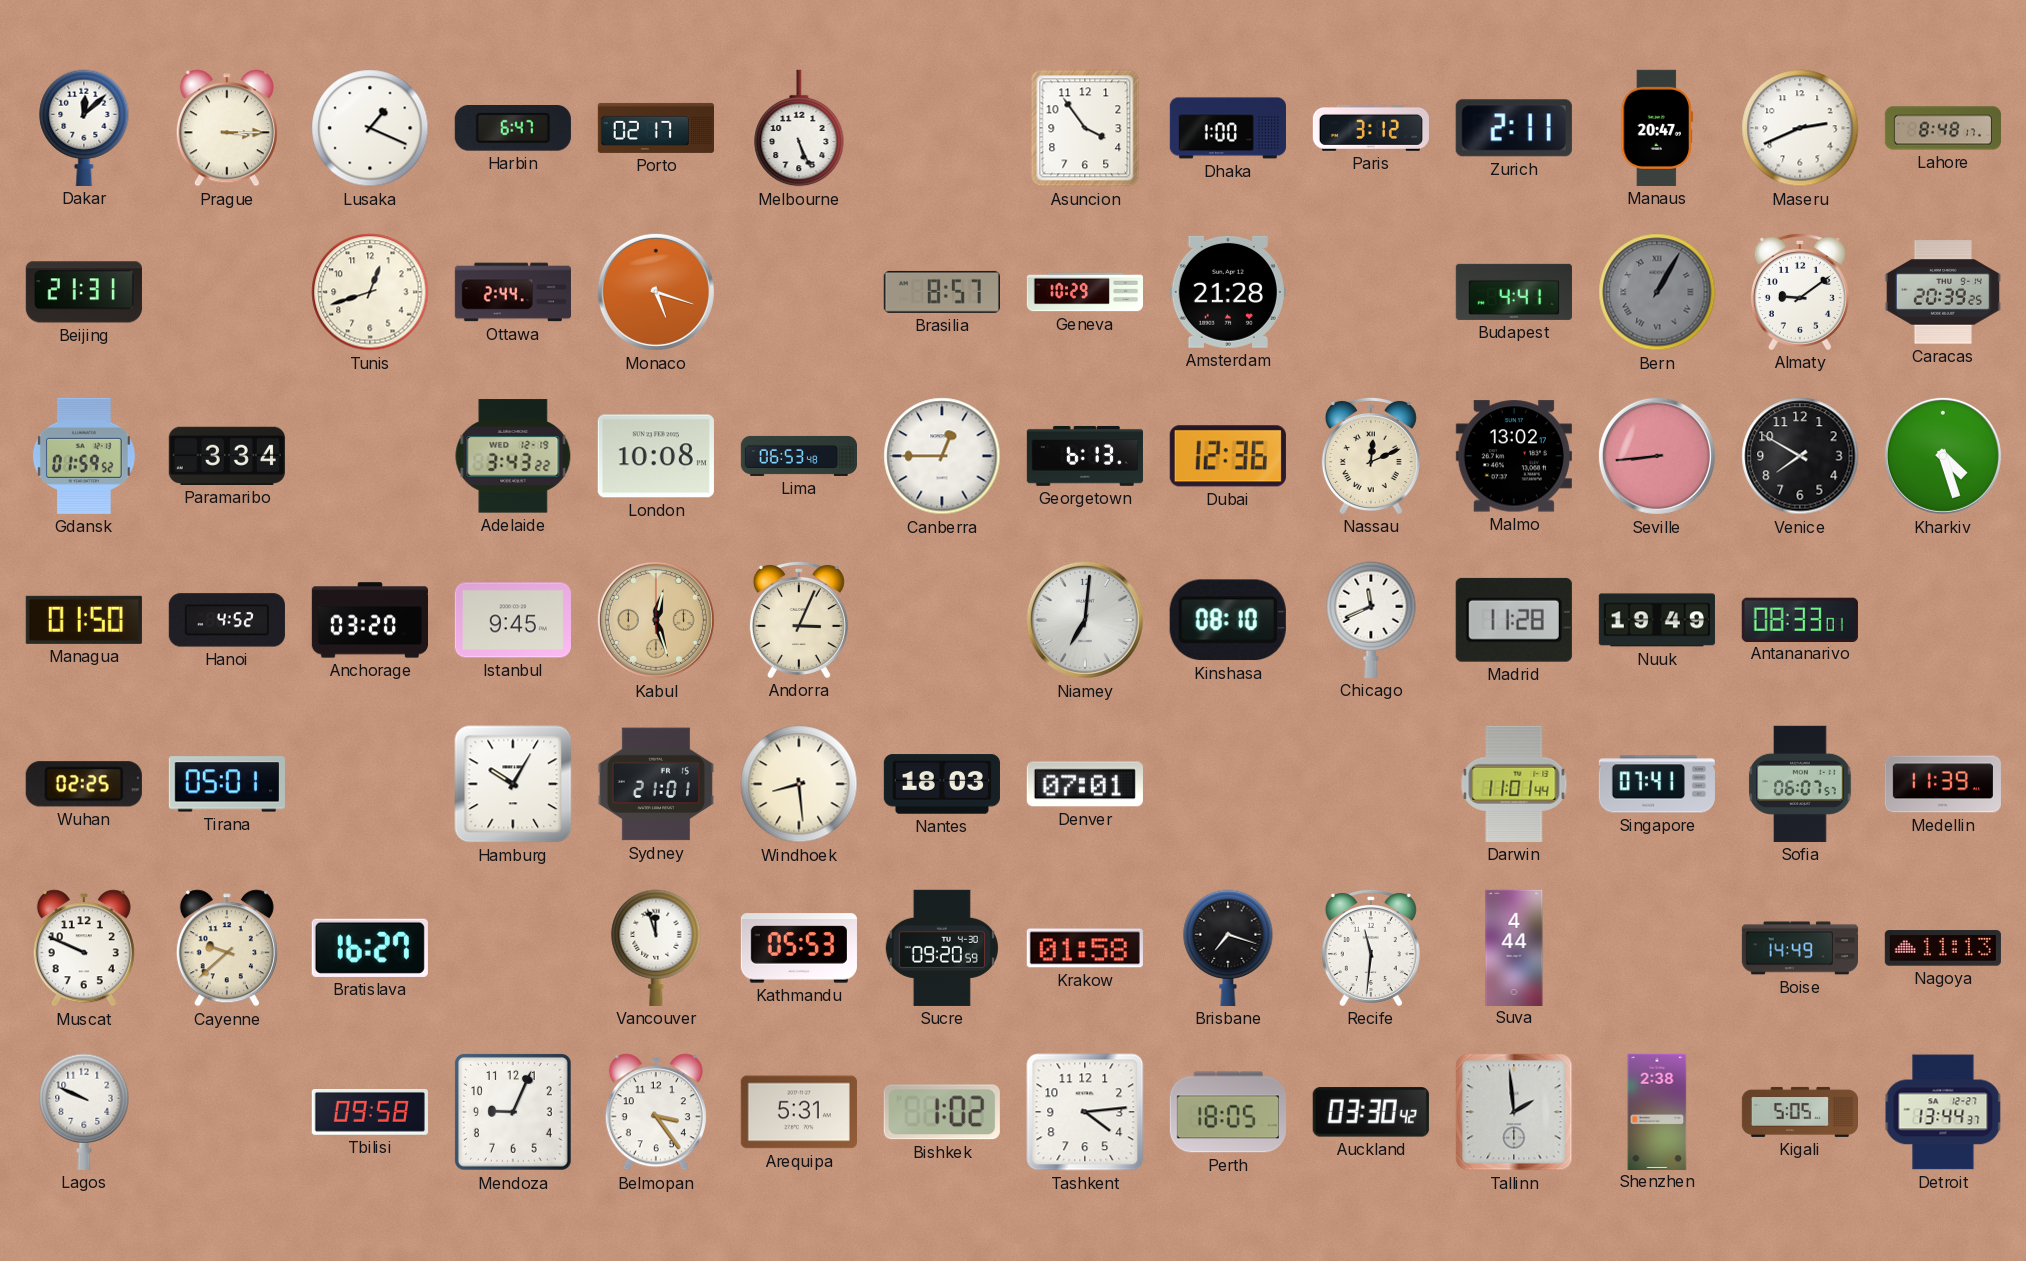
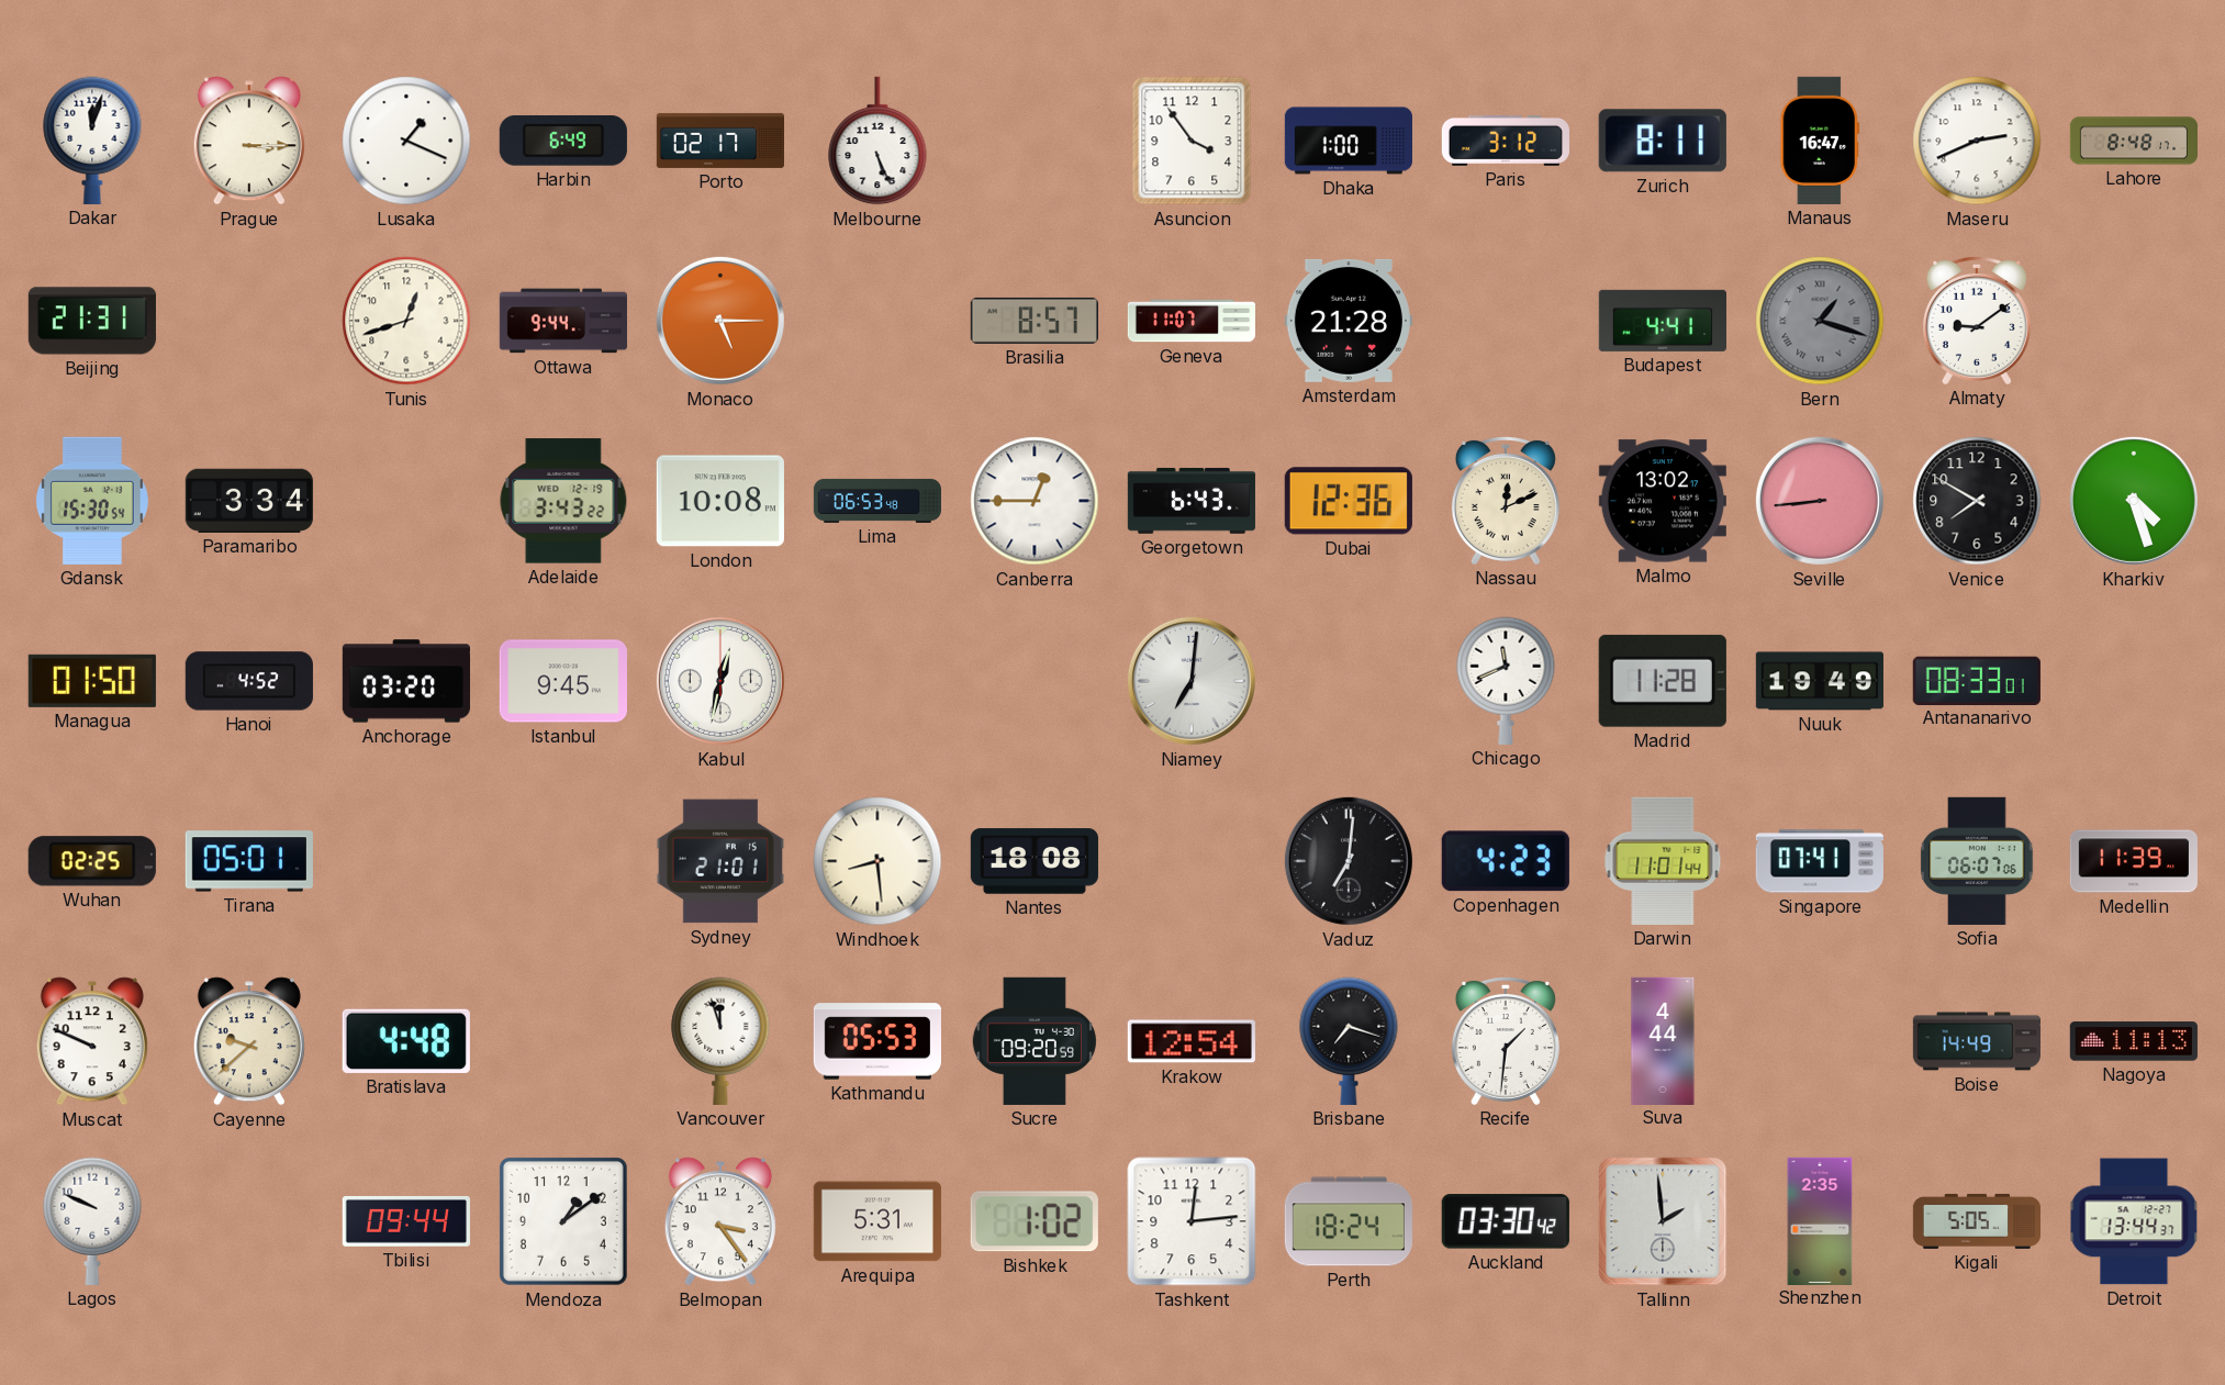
Dakar: 12:08 -> 12:03 (92, 141)
Harbin: 6:47 -> 6:49 (563, 142)
Zurich: 2:11 -> 8:11 (1663, 141)
Manaus: 20:47 -> 16:47 (1820, 141)
Ottawa: 2:44 -> 9:44 (563, 321)
Monaco: 5:18 -> 5:15 (720, 321)
Geneva: 10:29 -> 11:07 (1190, 321)
Bern: 1:05 -> 1:18 (1820, 321)
Caracas: 20:39 -> none (1943, 292)
Gdansk: 01:59 -> 15:30 (92, 501)
Georgetown: 6:13 -> 6:43 (1192, 501)
Kabul: 12:27 -> 12:32 (720, 681)
Kabul dial: champagne -> white (720, 681)
Andorra: 3:04 -> none (799, 619)
Kinshasa: 08:10 -> none (1228, 620)
Hamburg: 10:05 -> none (513, 784)
Nantes: 18:03 -> 18:08 (1035, 861)
Denver: 07:01 -> none (1085, 784)
Vaduz: none -> 7:01 (1349, 861)
Copenhagen: none -> 4:23 (1506, 861)
Sofia: 06:07:57 -> 06:07:06 (1977, 861)
Bratislava: 16:27 -> 4:48 (406, 1041)
Krakow: 01:58 -> 12:54 (1192, 1041)
Recife: 11:31 -> 1:31 (1506, 1040)
Tbilisi: 09:58 -> 09:44 (406, 1221)
Mendoza: 9:04 -> 1:09 (563, 1221)
Tashkent: 4:14 -> 12:14 (1192, 1221)
Perth: 18:05 -> 18:24 (1349, 1221)
Shenzhen: 2:38 -> 2:35 (1820, 1220)
